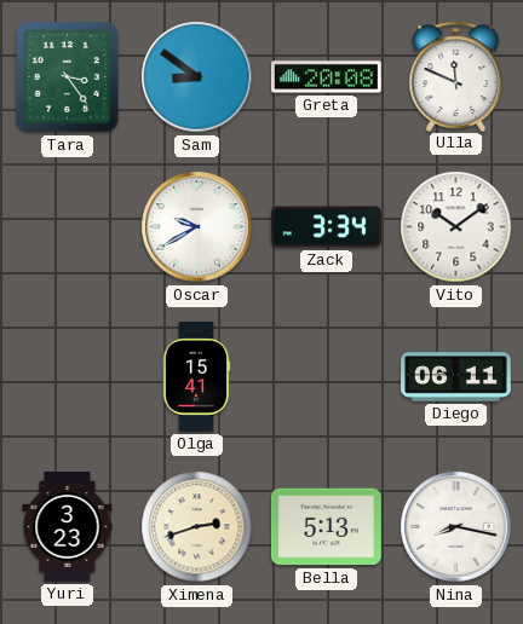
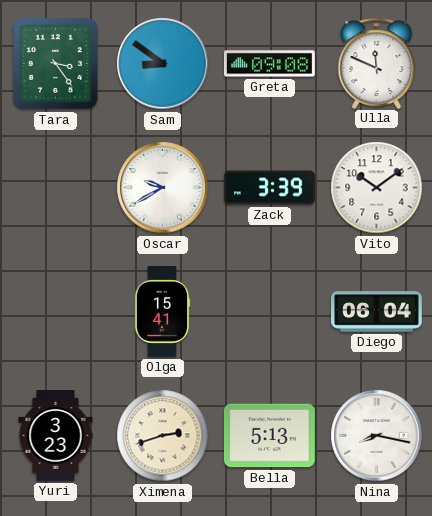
Greta: 20:08 -> 09:08 (269, 64)
Zack: 3:34 -> 3:39 (269, 188)
Diego: 06:11 -> 06:04 (377, 312)
